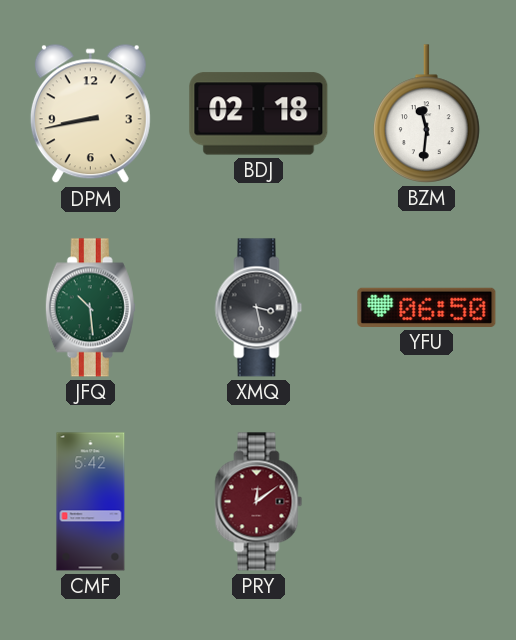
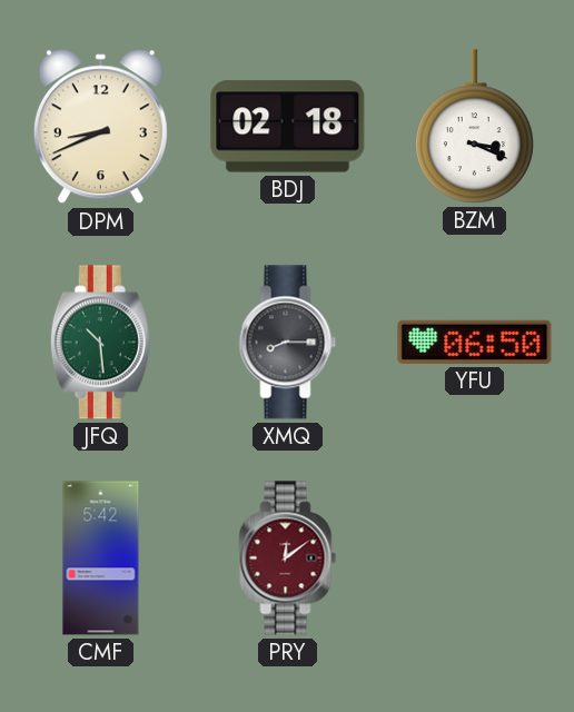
DPM: 8:43 -> 8:41 (100, 127)
BZM: 11:31 -> 3:19 (475, 127)
XMQ: 3:28 -> 8:15 (288, 343)
